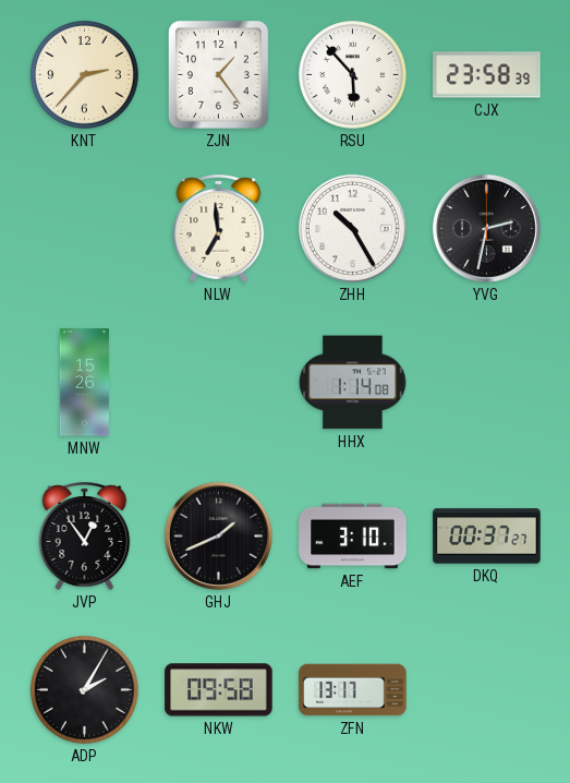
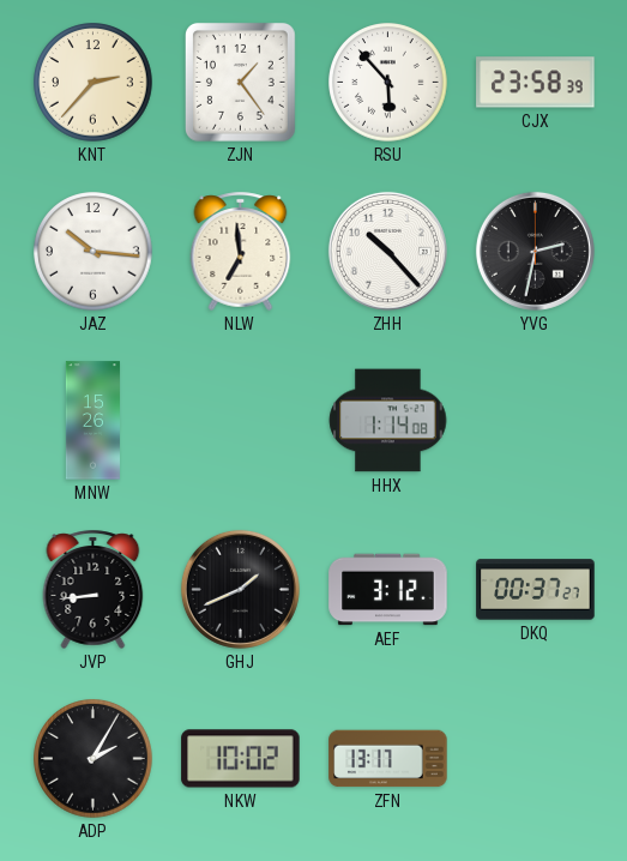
JAZ: none -> 10:16 (94, 252)
ZHH: 10:25 -> 10:23 (387, 251)
JVP: 12:54 -> 8:44 (94, 589)
AEF: 3:10 -> 3:12 (388, 590)
NKW: 09:58 -> 10:02 (241, 759)
